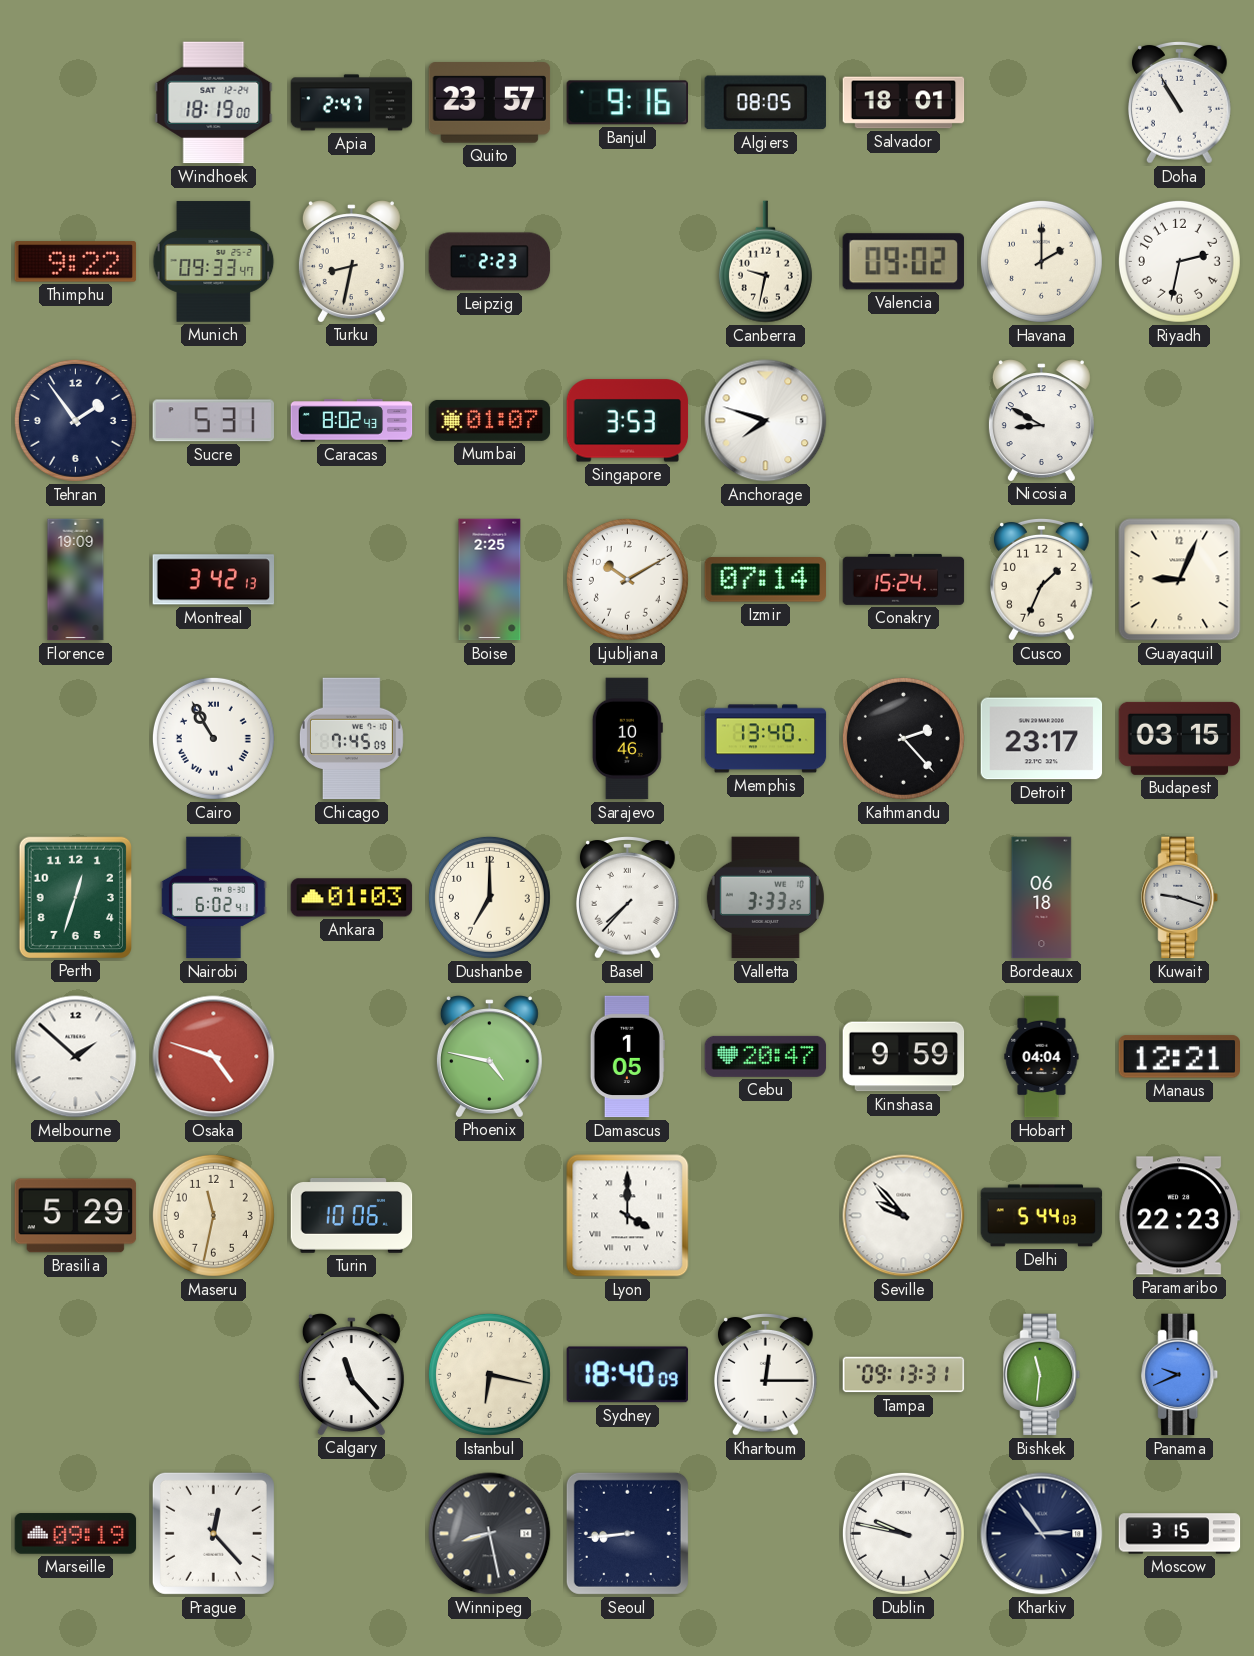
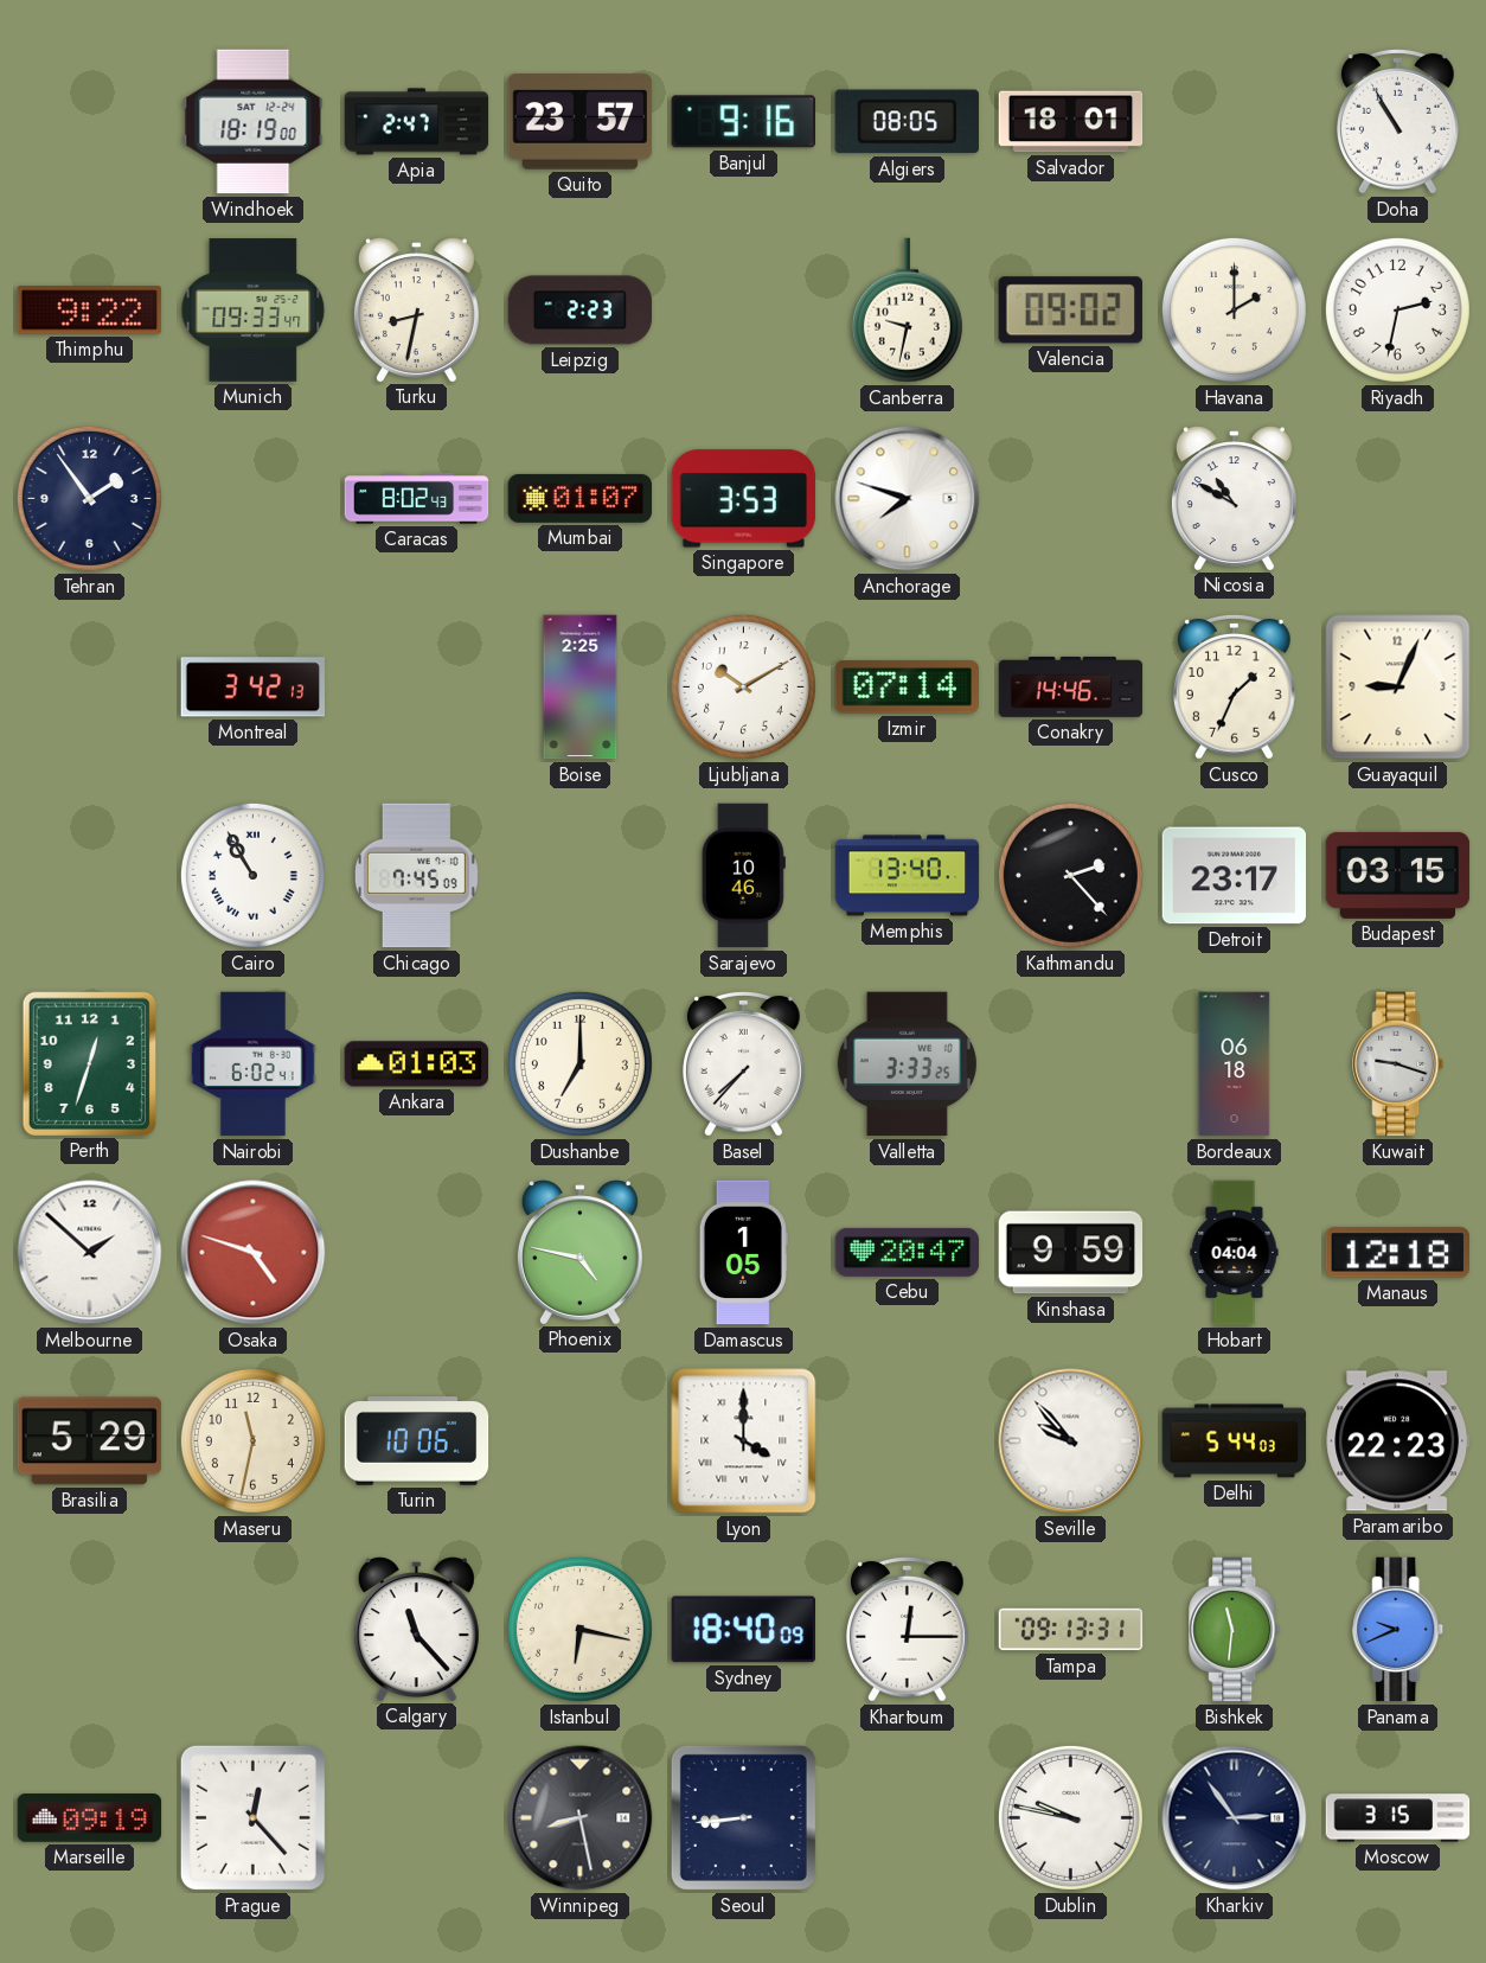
Sucre: 5:31 -> none (213, 421)
Nicosia: 8:50 -> 10:50 (1234, 498)
Florence: 19:09 -> none (76, 580)
Conakry: 15:24 -> 14:46 (1071, 686)
Manaus: 12:21 -> 12:18 (1397, 1253)
